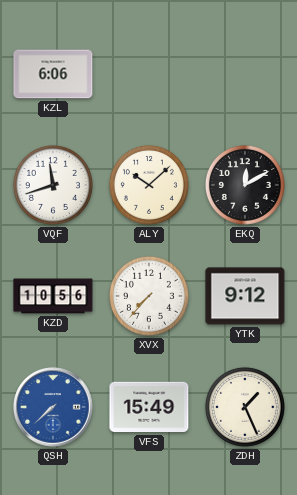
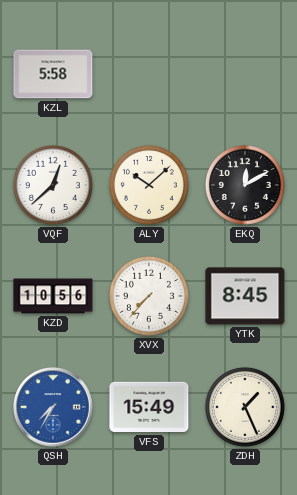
KZL: 6:06 -> 5:58 (53, 74)
VQF: 11:42 -> 12:38 (53, 185)
YTK: 9:12 -> 8:45 (245, 296)
QSH: 7:38 -> 7:35 (53, 407)
